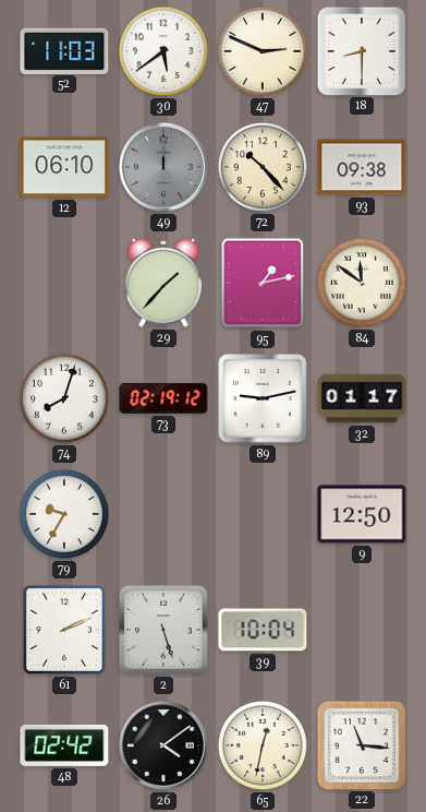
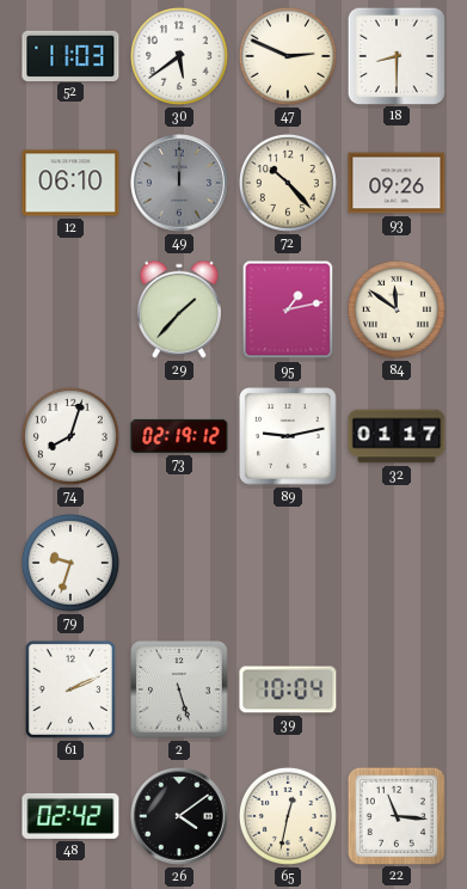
93: 09:38 -> 09:26 (397, 183)
79: 9:35 -> 9:33 (70, 563)
9: 12:50 -> none (362, 514)
